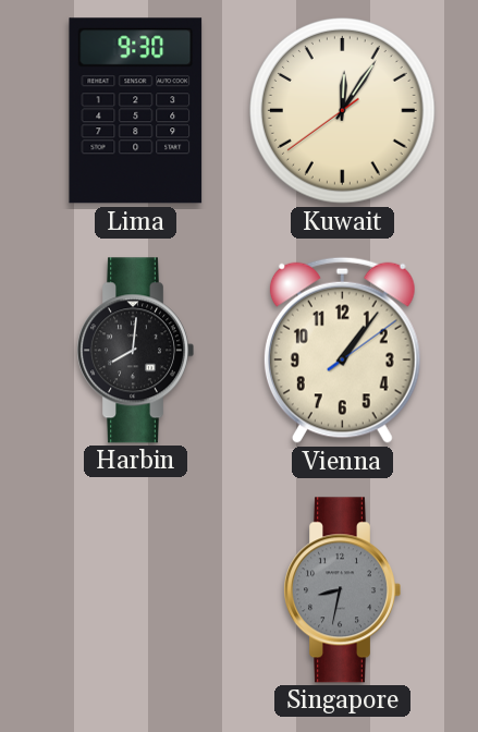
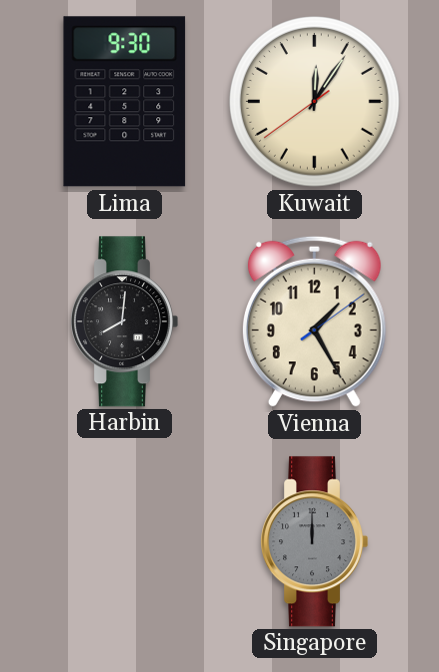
Vienna: 1:06 -> 1:25 (314, 321)
Singapore: 8:32 -> 12:00 (314, 542)
